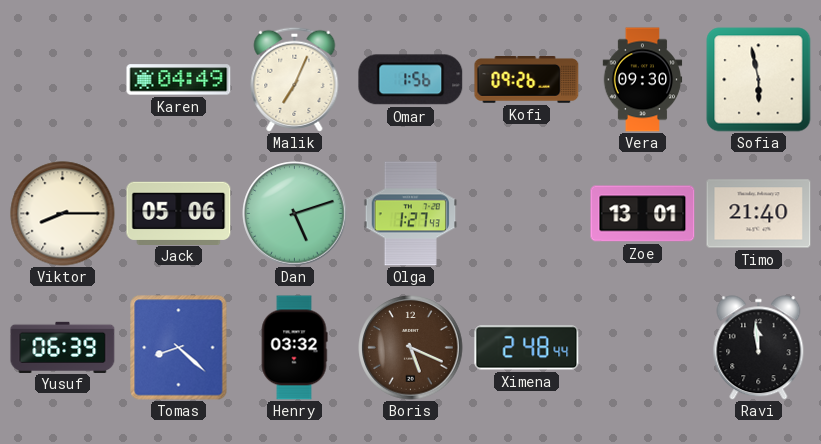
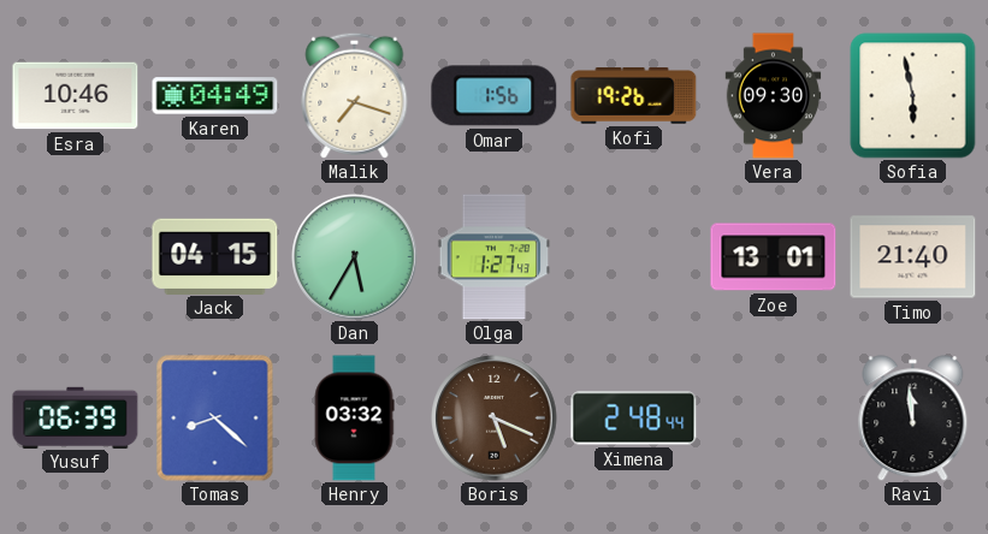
Esra: none -> 10:46 (76, 96)
Malik: 7:04 -> 7:18 (355, 95)
Kofi: 09:26 -> 19:26 (634, 96)
Viktor: 8:15 -> none (63, 214)
Jack: 05:06 -> 04:15 (215, 256)
Dan: 5:12 -> 5:35 (355, 257)
